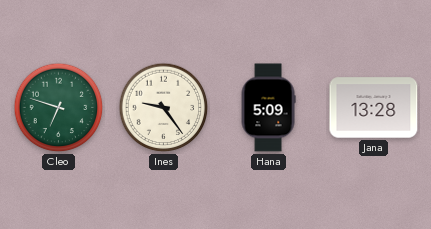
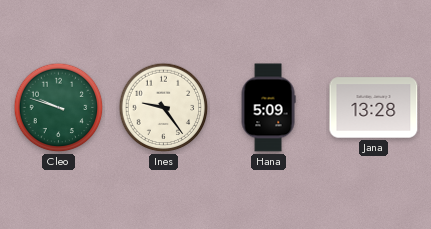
Cleo: 6:48 -> 9:48 (59, 108)
